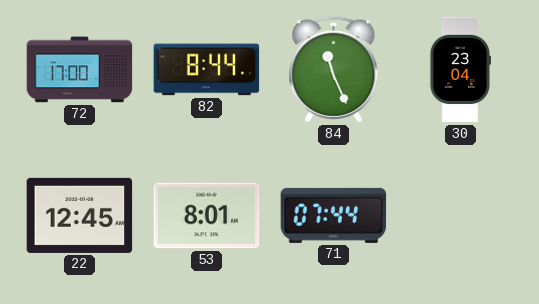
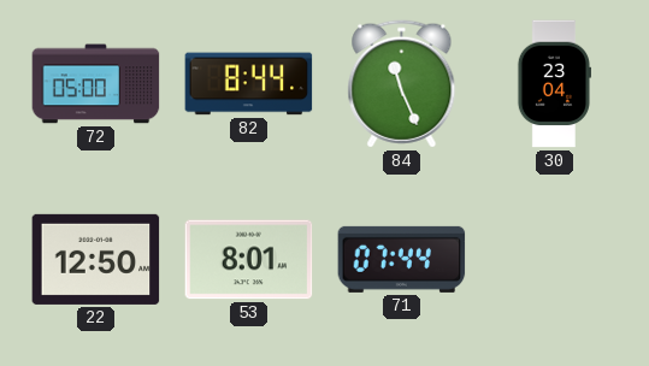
72: 17:00 -> 05:00 (96, 84)
22: 12:45 -> 12:50 (96, 259)
